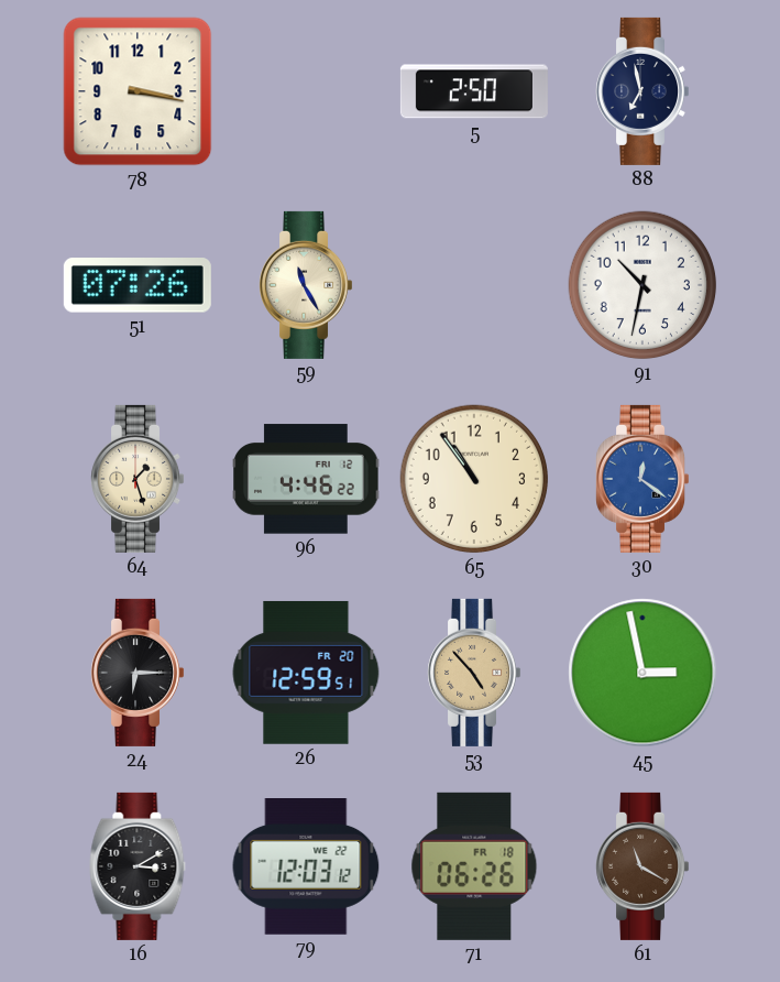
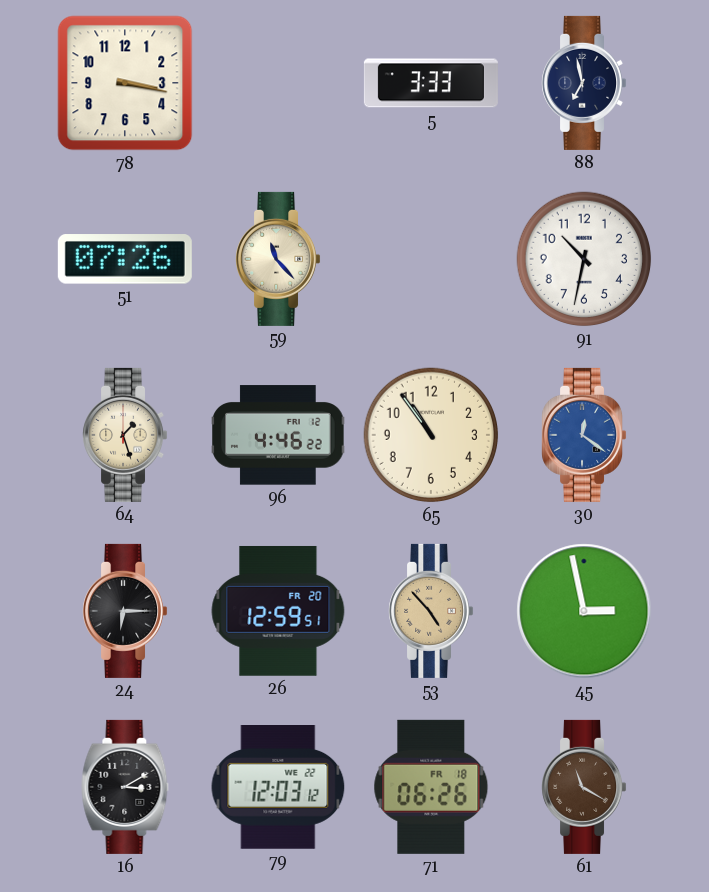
5: 2:50 -> 3:33 (431, 83)
59: 11:25 -> 11:23 (278, 259)
